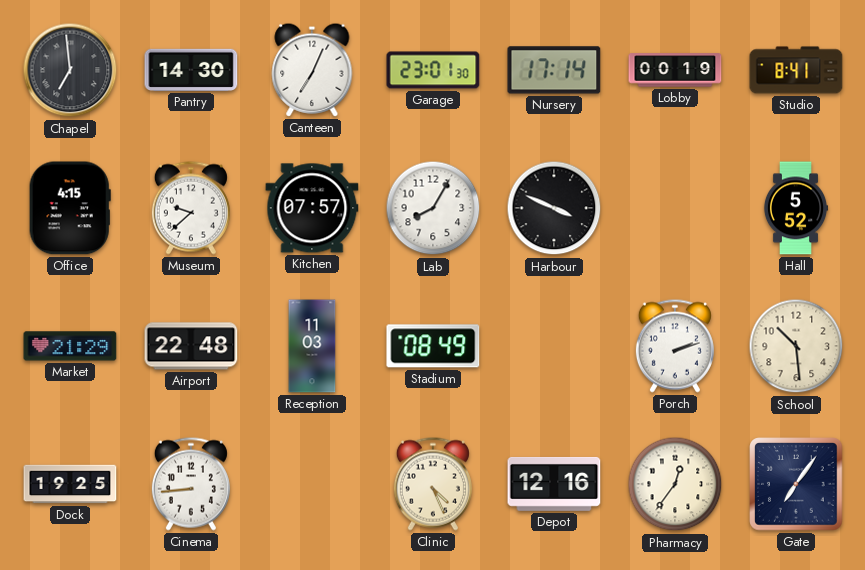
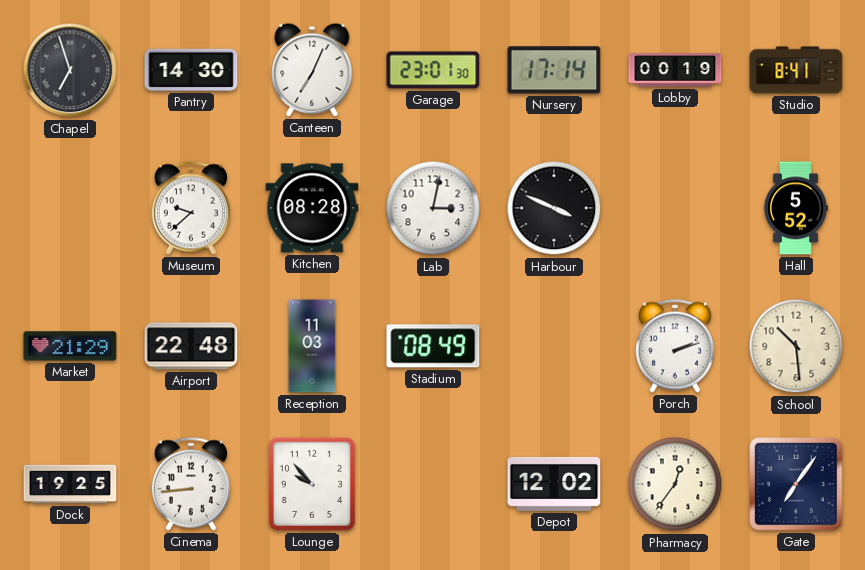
Chapel: 6:59 -> 6:57 (70, 70)
Office: 4:15 -> none (70, 208)
Kitchen: 07:57 -> 08:28 (312, 208)
Lab: 8:05 -> 3:02 (433, 208)
Lounge: none -> 9:53 (312, 484)
Clinic: 4:26 -> none (433, 484)
Depot: 12:16 -> 12:02 (554, 484)
